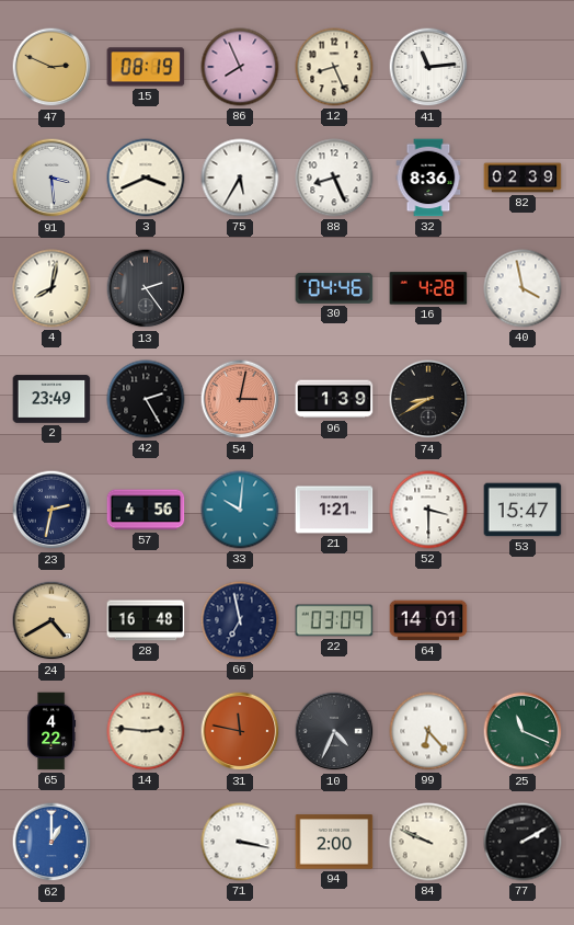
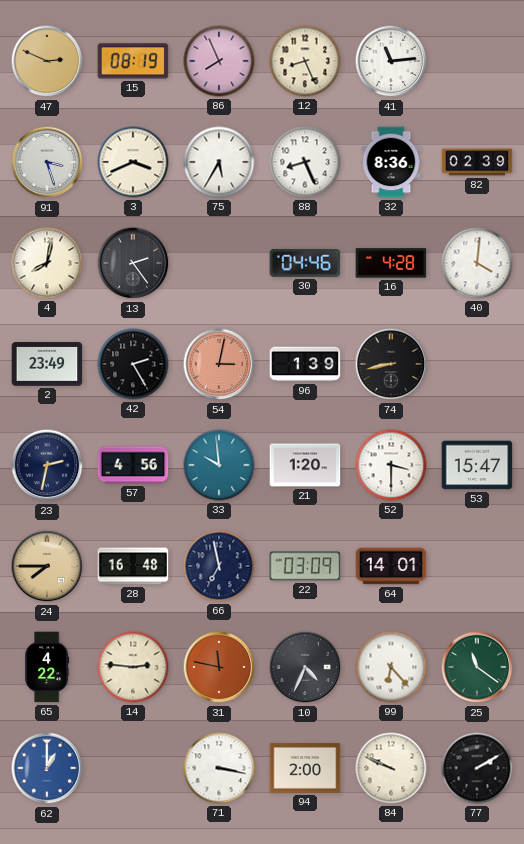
91: 3:29 -> 3:27 (47, 162)
40: 3:58 -> 4:01 (477, 263)
74: 8:40 -> 8:43 (391, 364)
33: 10:01 -> 9:59 (219, 465)
21: 1:21 -> 1:20 (305, 465)
24: 4:40 -> 7:45 (47, 566)
25: 11:19 -> 11:21 (477, 667)
